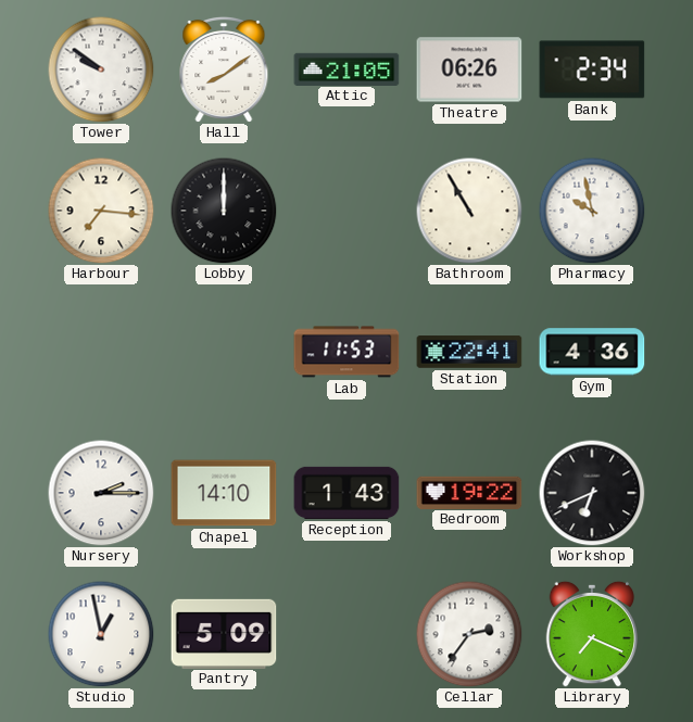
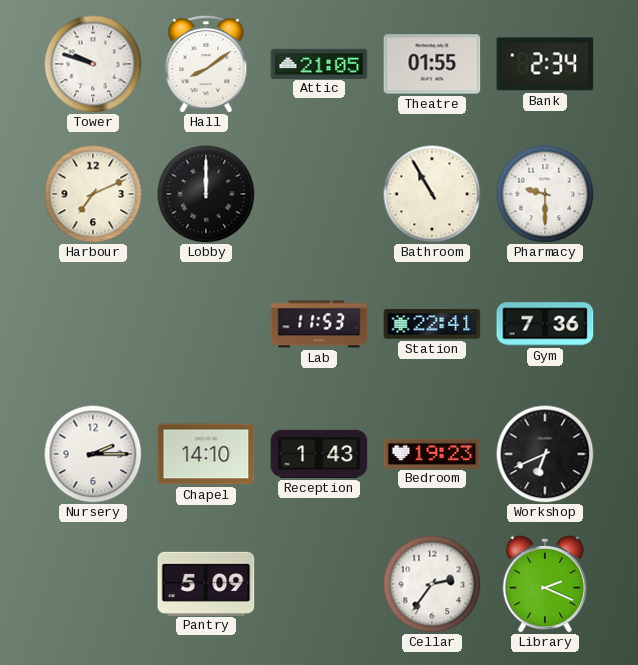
Tower: 9:51 -> 9:48 (93, 64)
Theatre: 06:26 -> 01:55 (432, 64)
Harbour: 7:16 -> 7:11 (93, 194)
Pharmacy: 9:58 -> 9:30 (545, 194)
Gym: 4:36 -> 7:36 (545, 324)
Bedroom: 19:22 -> 19:23 (432, 453)
Studio: 12:58 -> none (101, 634)
Library: 7:19 -> 2:19 (545, 584)
